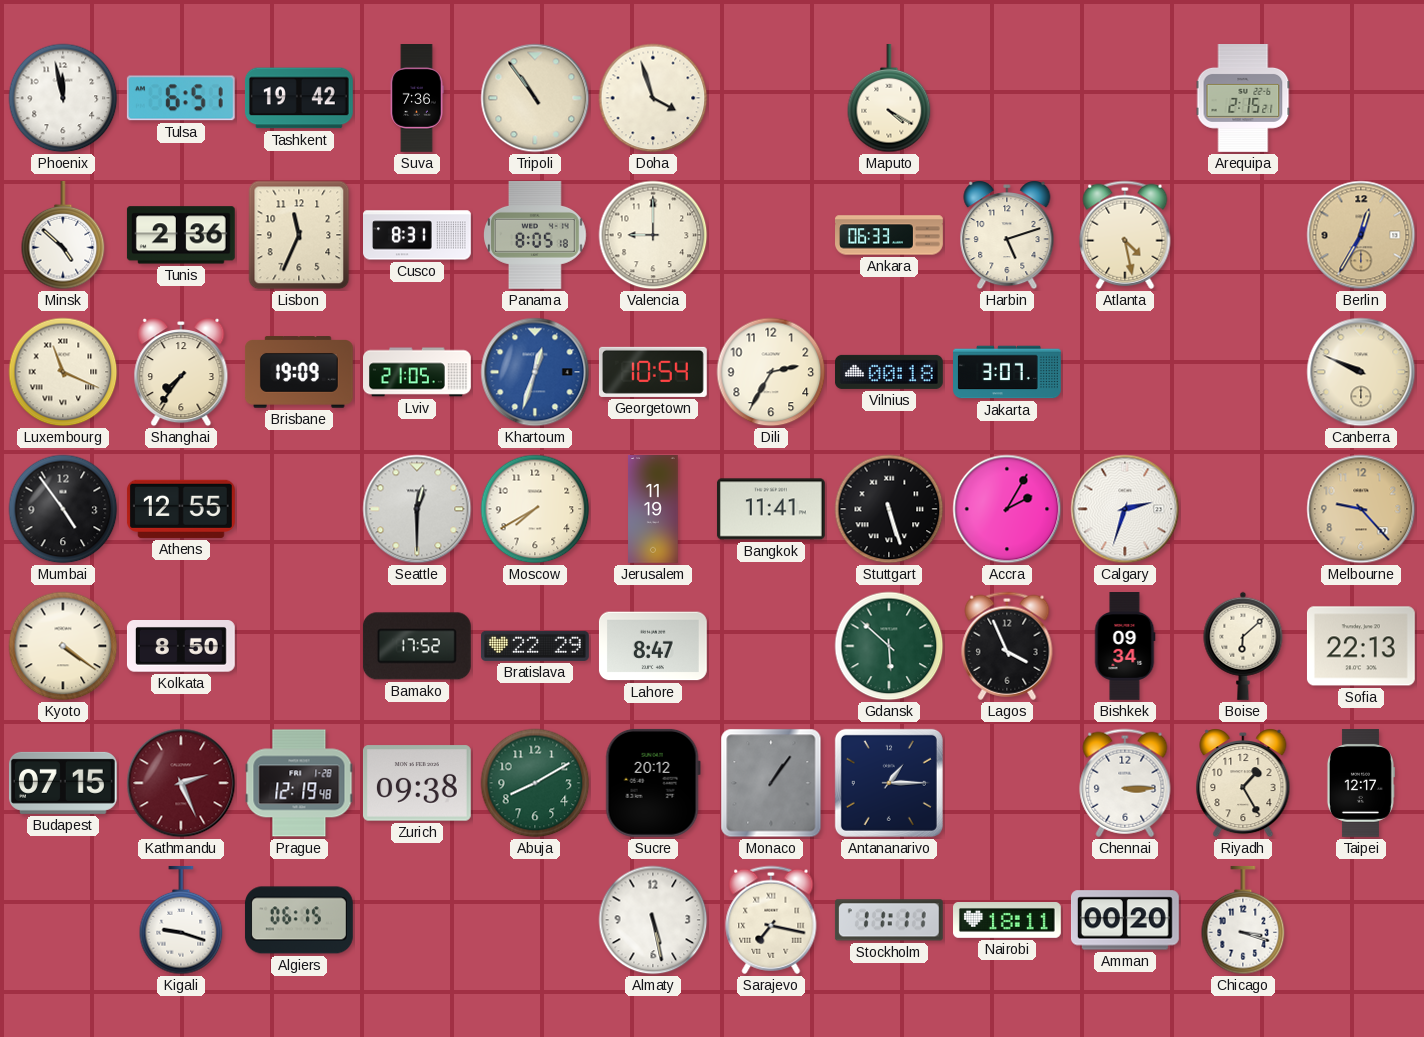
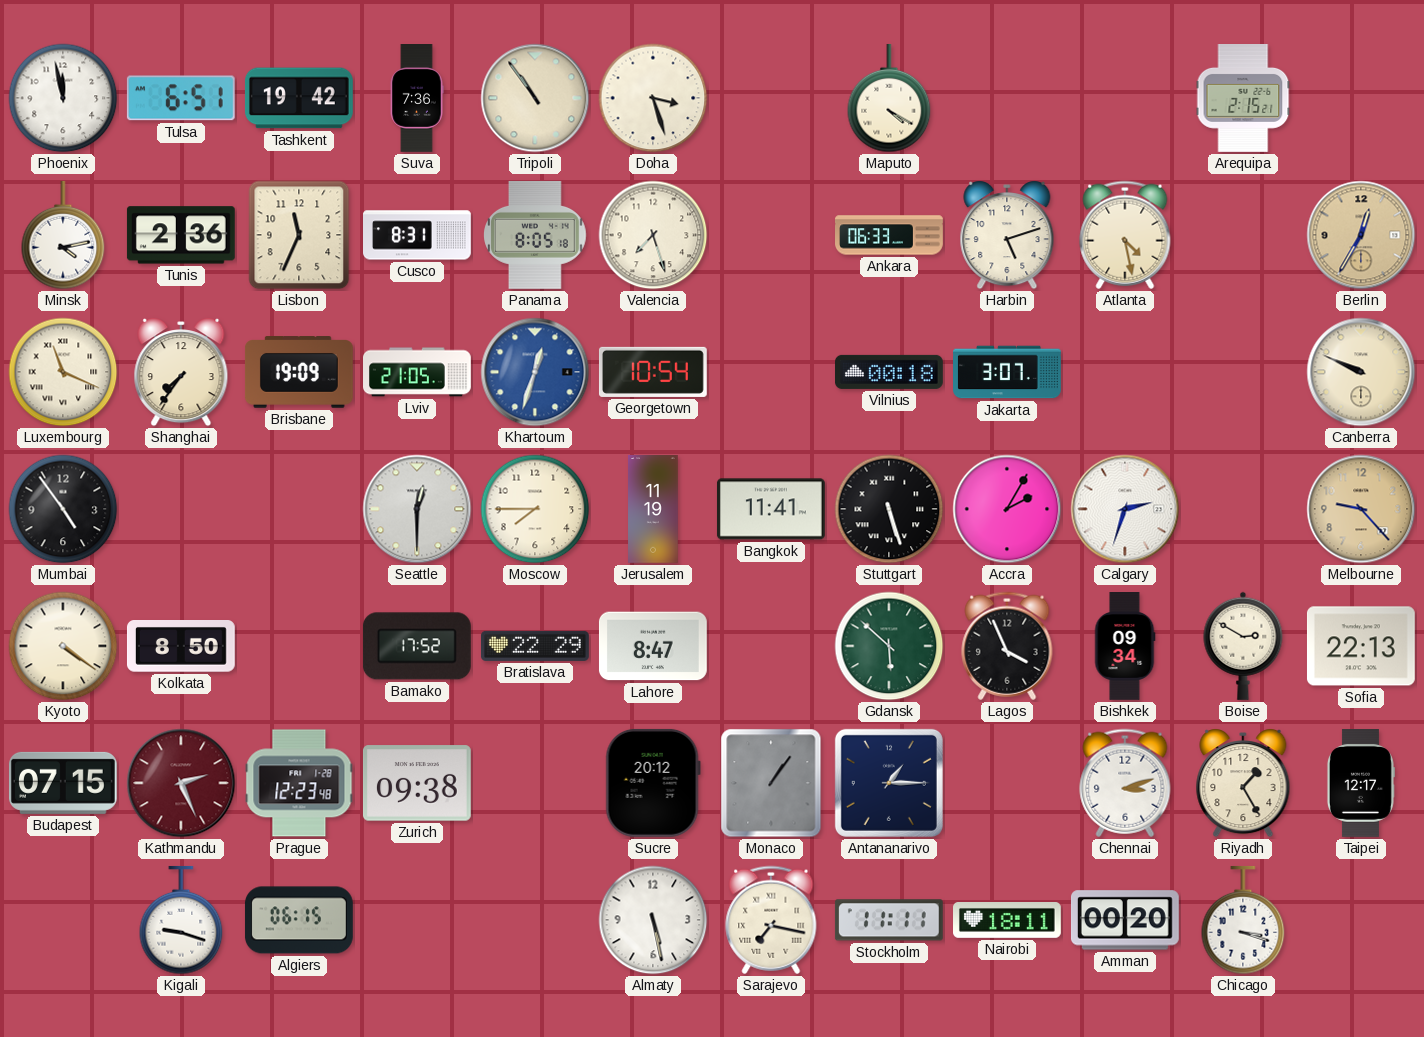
Doha: 3:57 -> 3:27 (653, 98)
Minsk: 4:52 -> 4:13 (63, 236)
Valencia: 9:00 -> 7:27 (653, 235)
Dili: 2:35 -> none (771, 372)
Athens: 12:55 -> none (181, 509)
Moscow: 7:40 -> 7:45 (535, 509)
Boise: 6:08 -> 2:50 (1243, 646)
Prague: 12:19 -> 12:23 (299, 783)
Abuja: 8:10 -> none (535, 783)
Chennai: 3:15 -> 3:12 (1125, 783)
